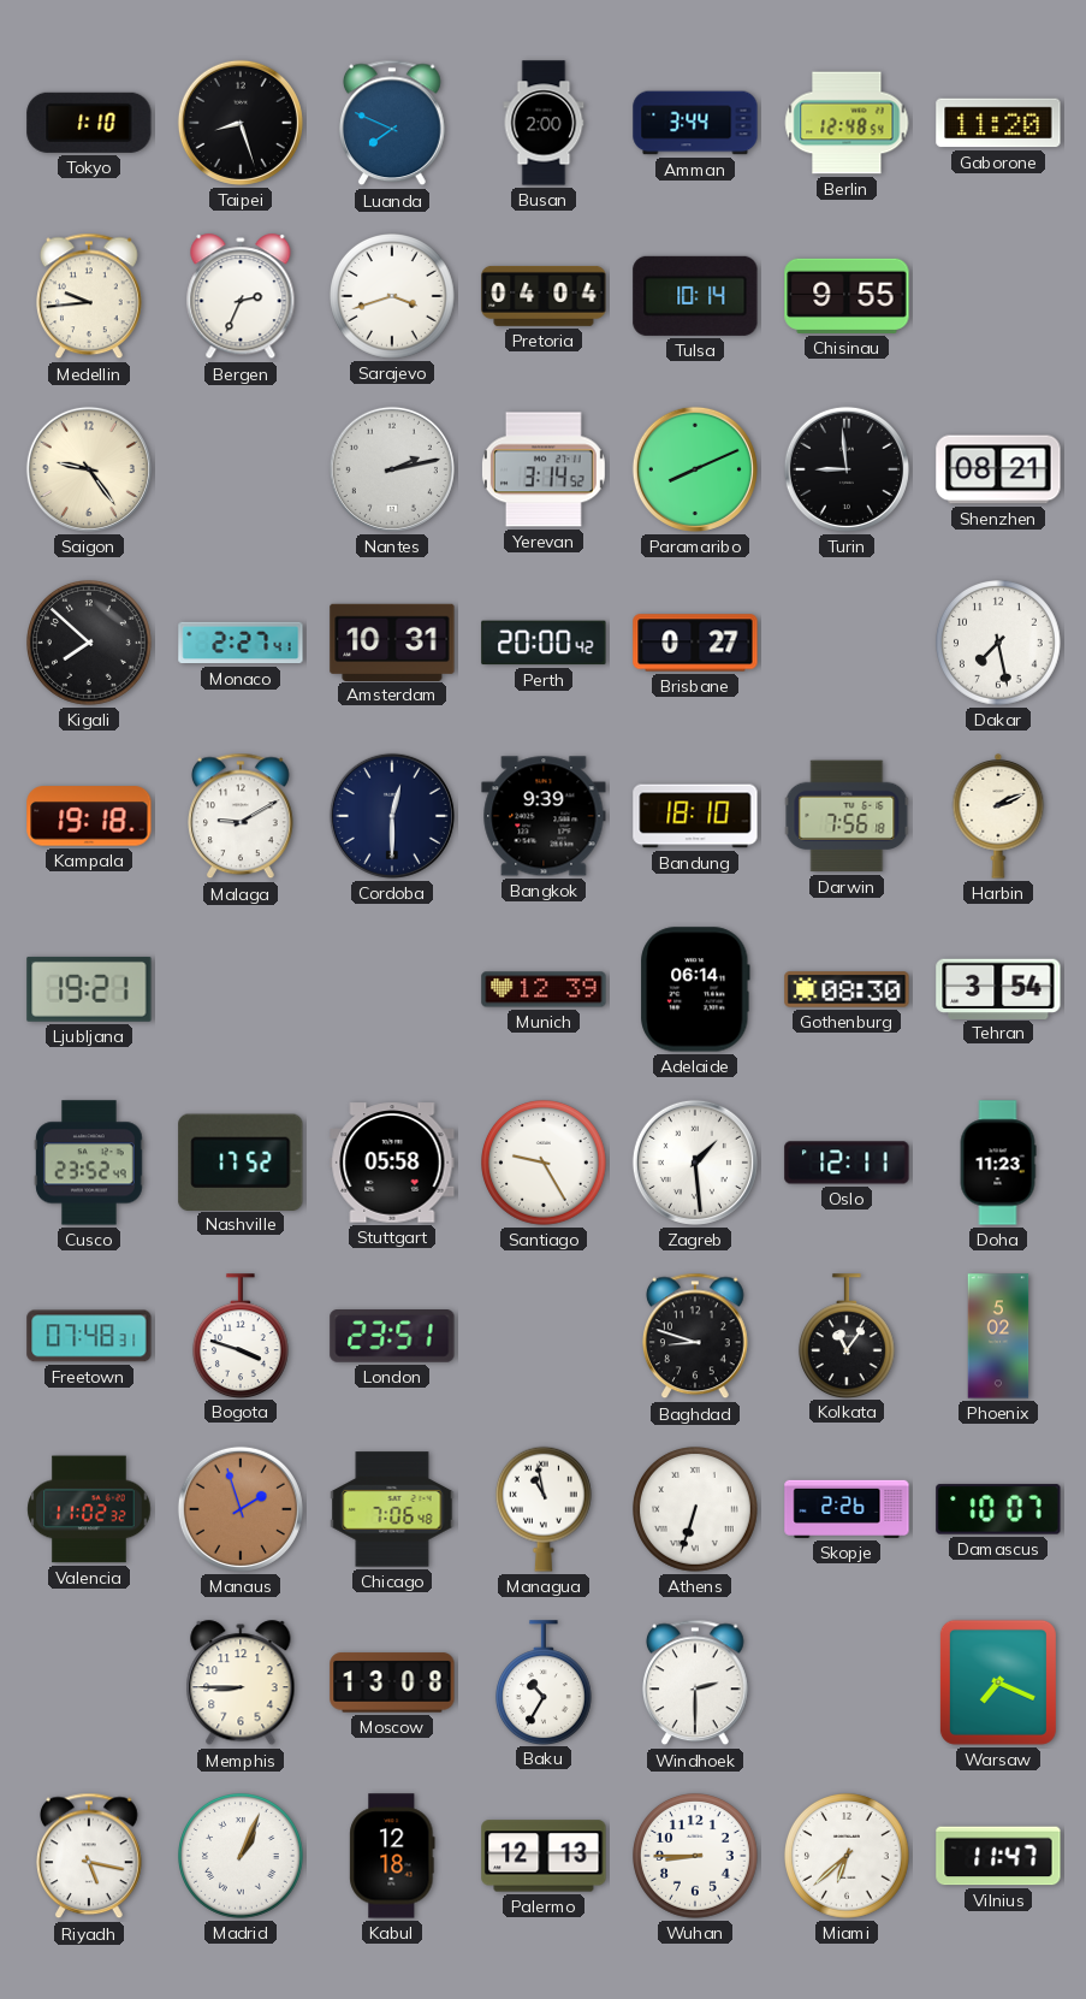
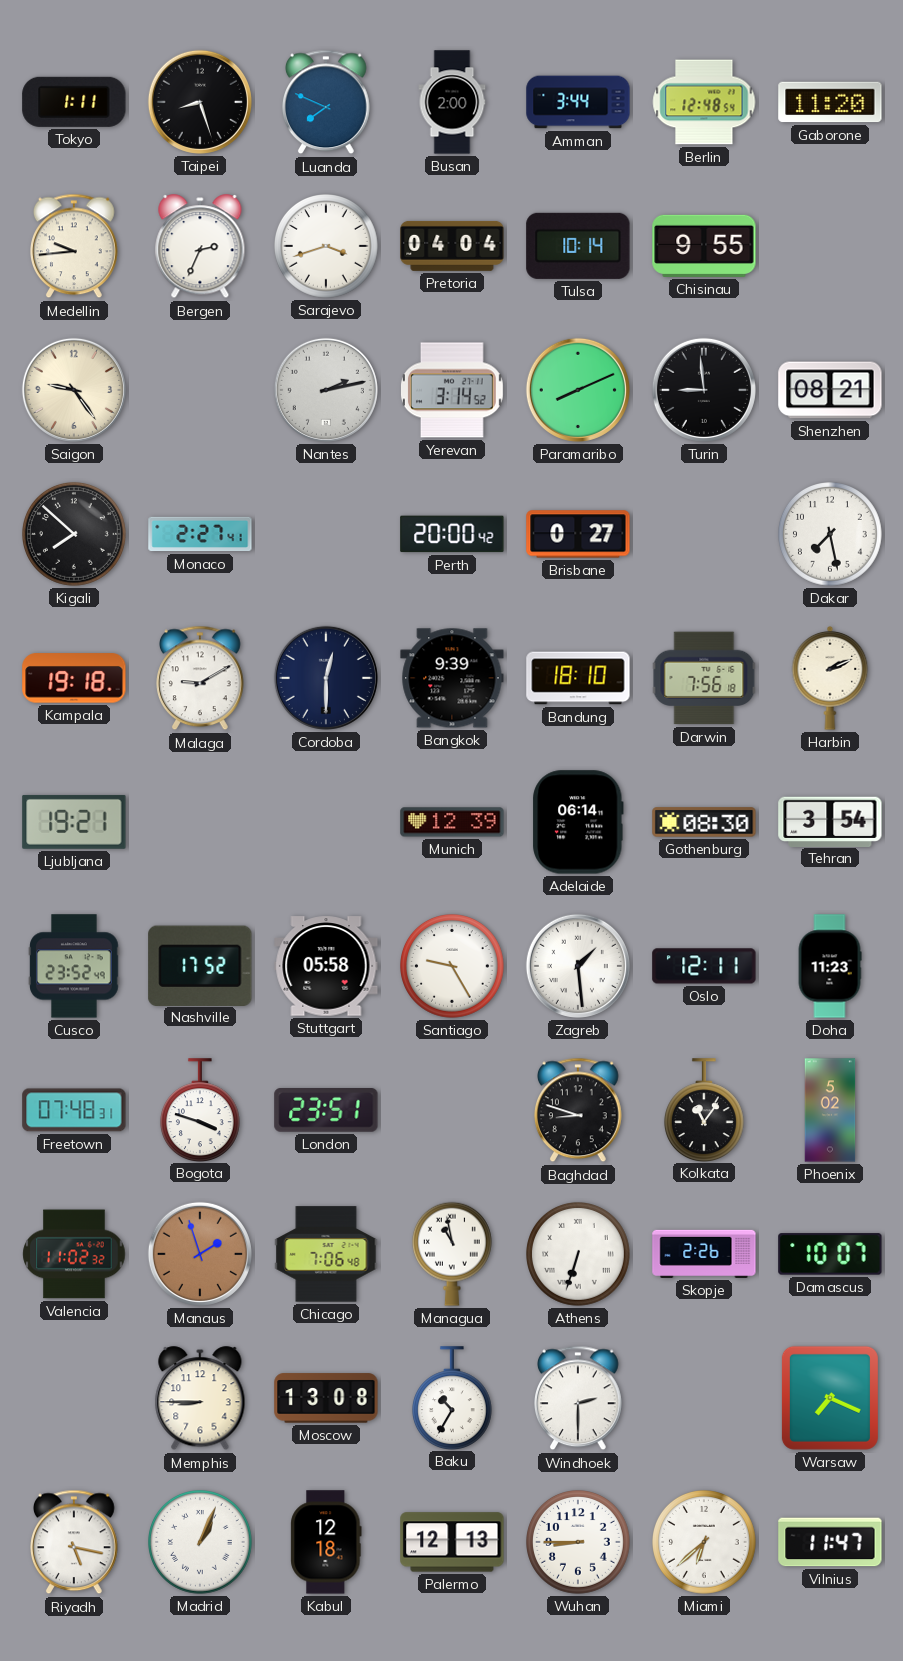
Tokyo: 1:10 -> 1:11 (74, 102)
Amsterdam: 10:31 -> none (392, 641)
